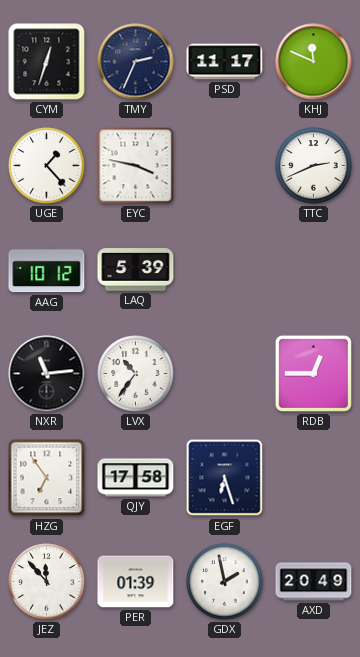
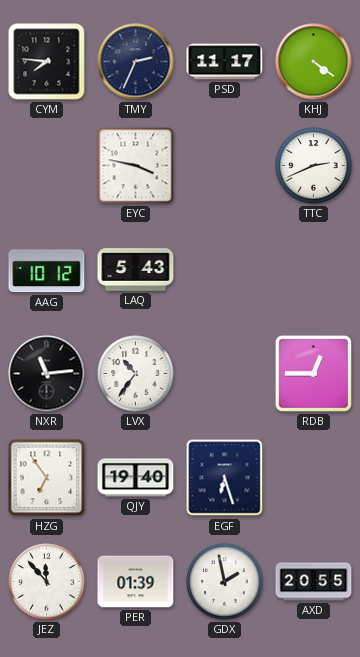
CYM: 12:33 -> 7:46 (47, 62)
KHJ: 11:49 -> 4:21 (314, 62)
UGE: 1:23 -> none (47, 166)
LAQ: 5:39 -> 5:43 (136, 270)
QJY: 17:58 -> 19:40 (136, 478)
AXD: 20:49 -> 20:55 (314, 582)
